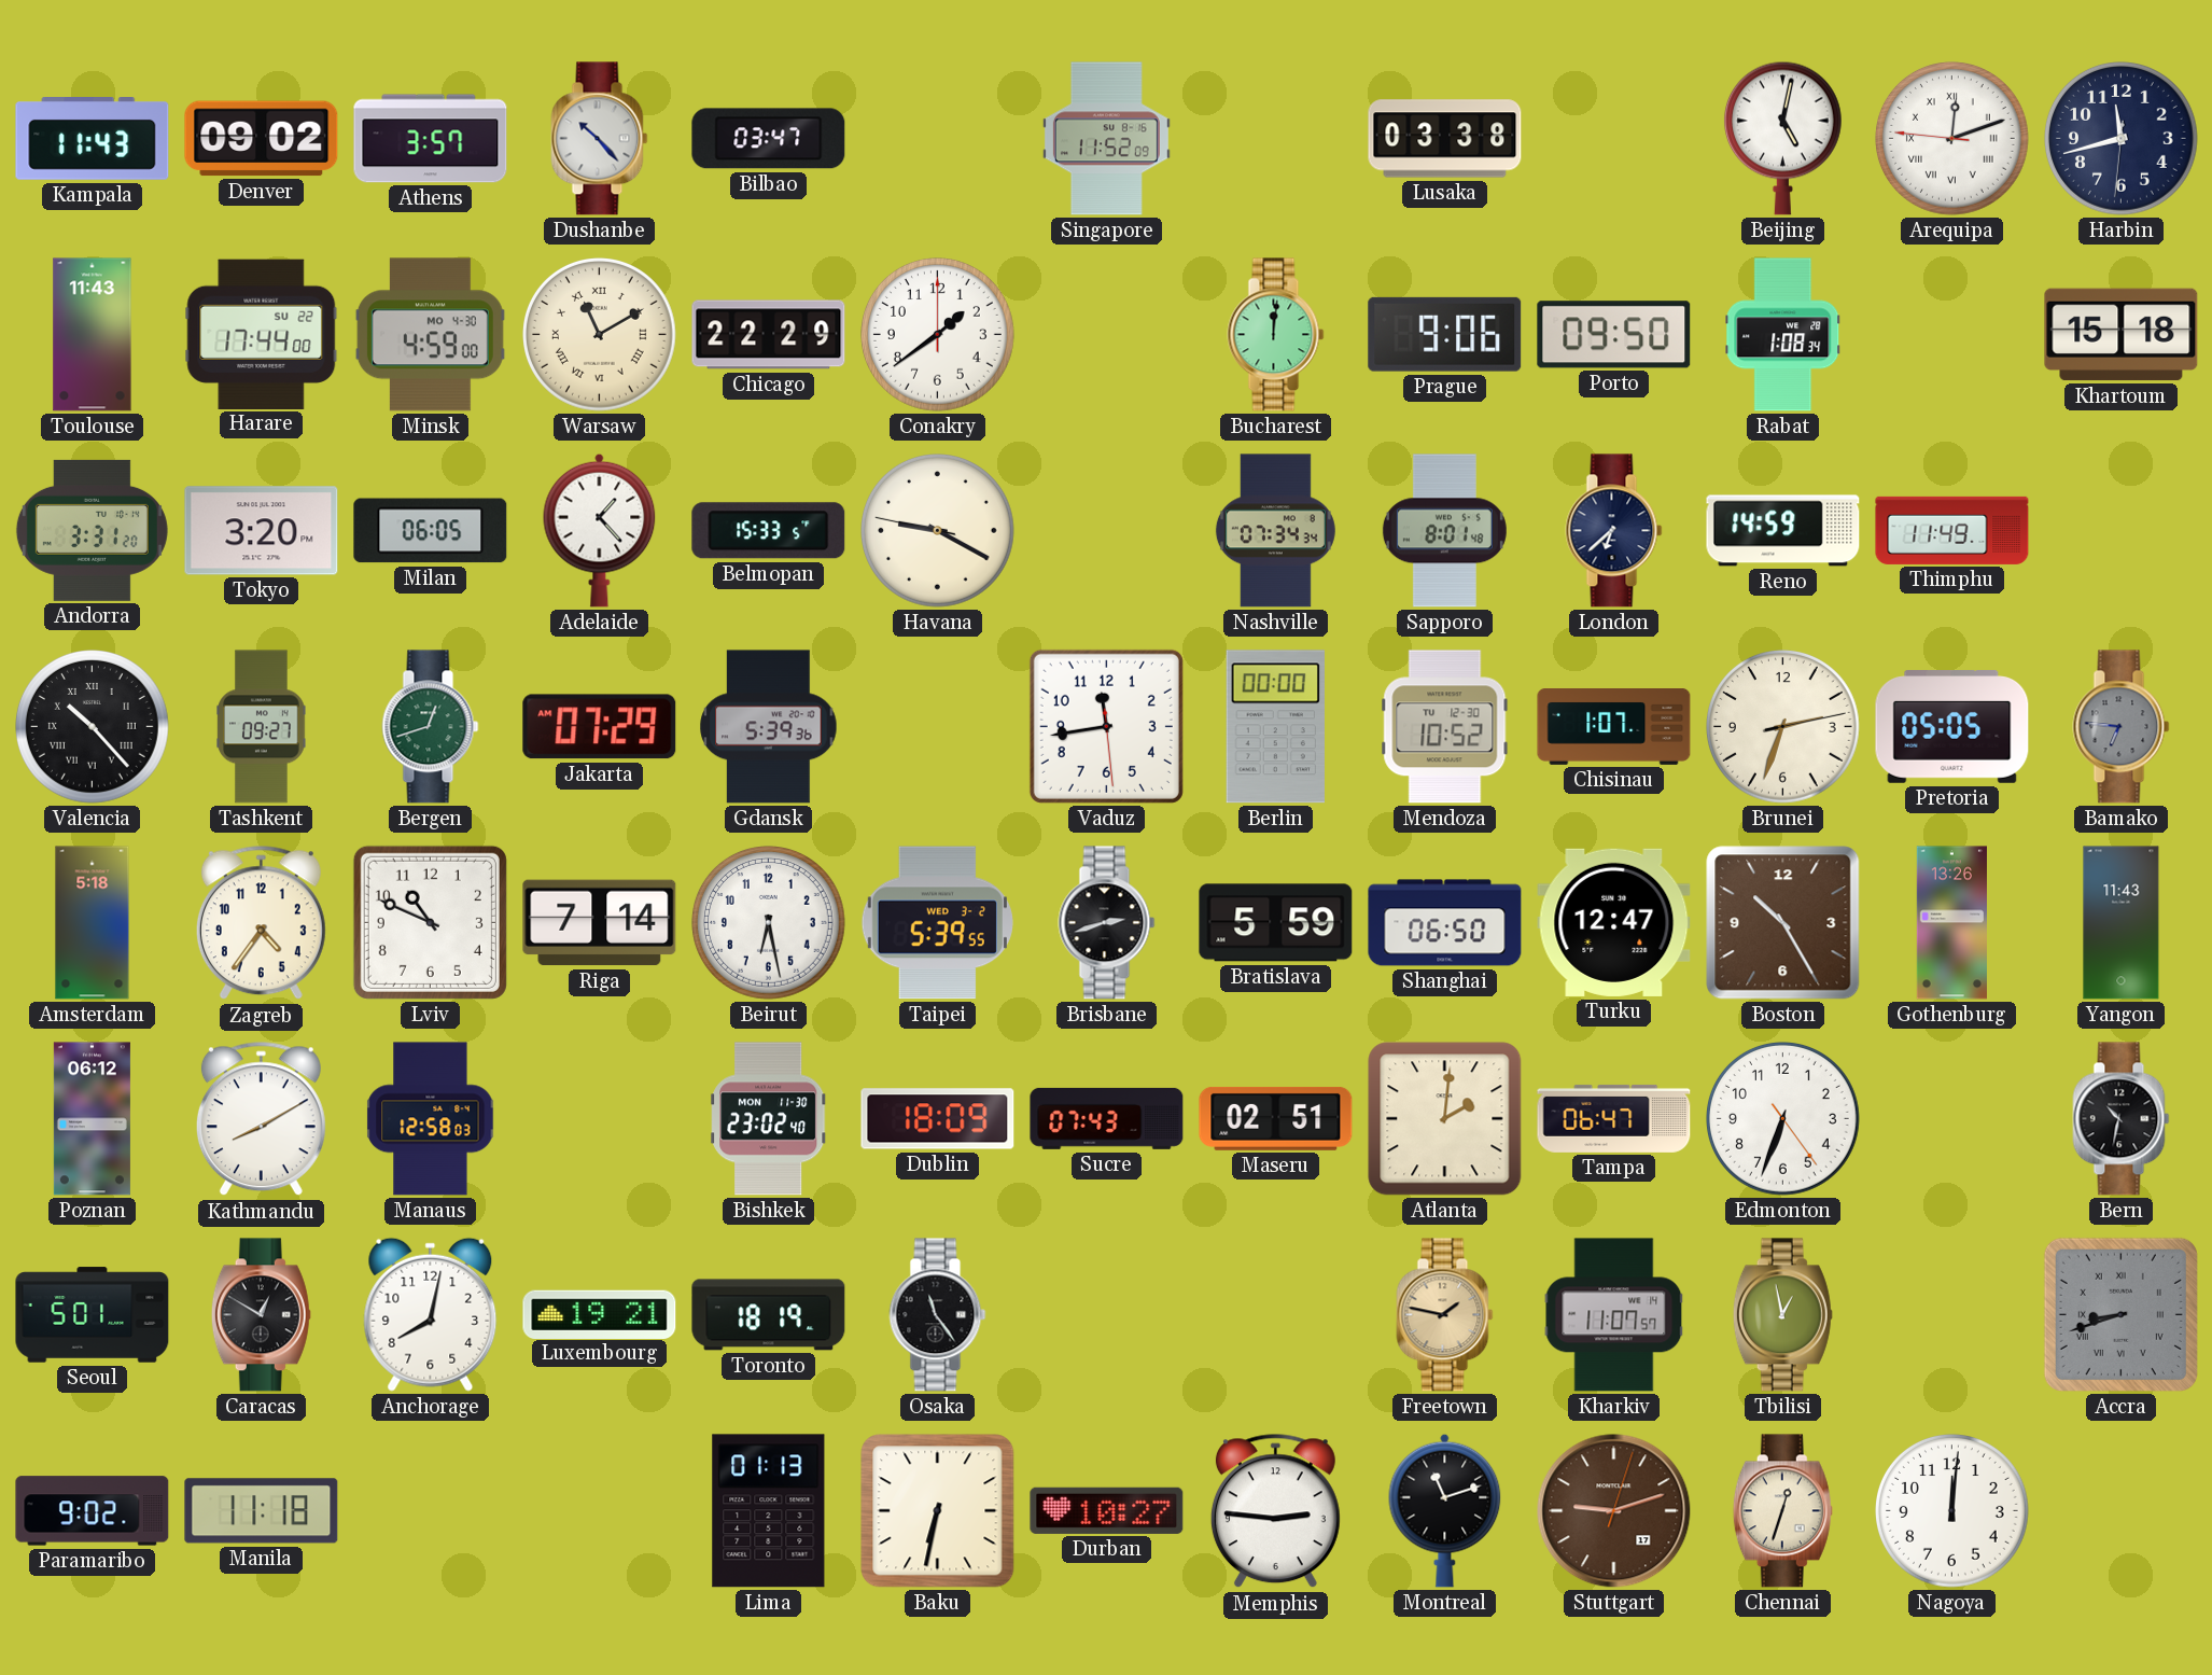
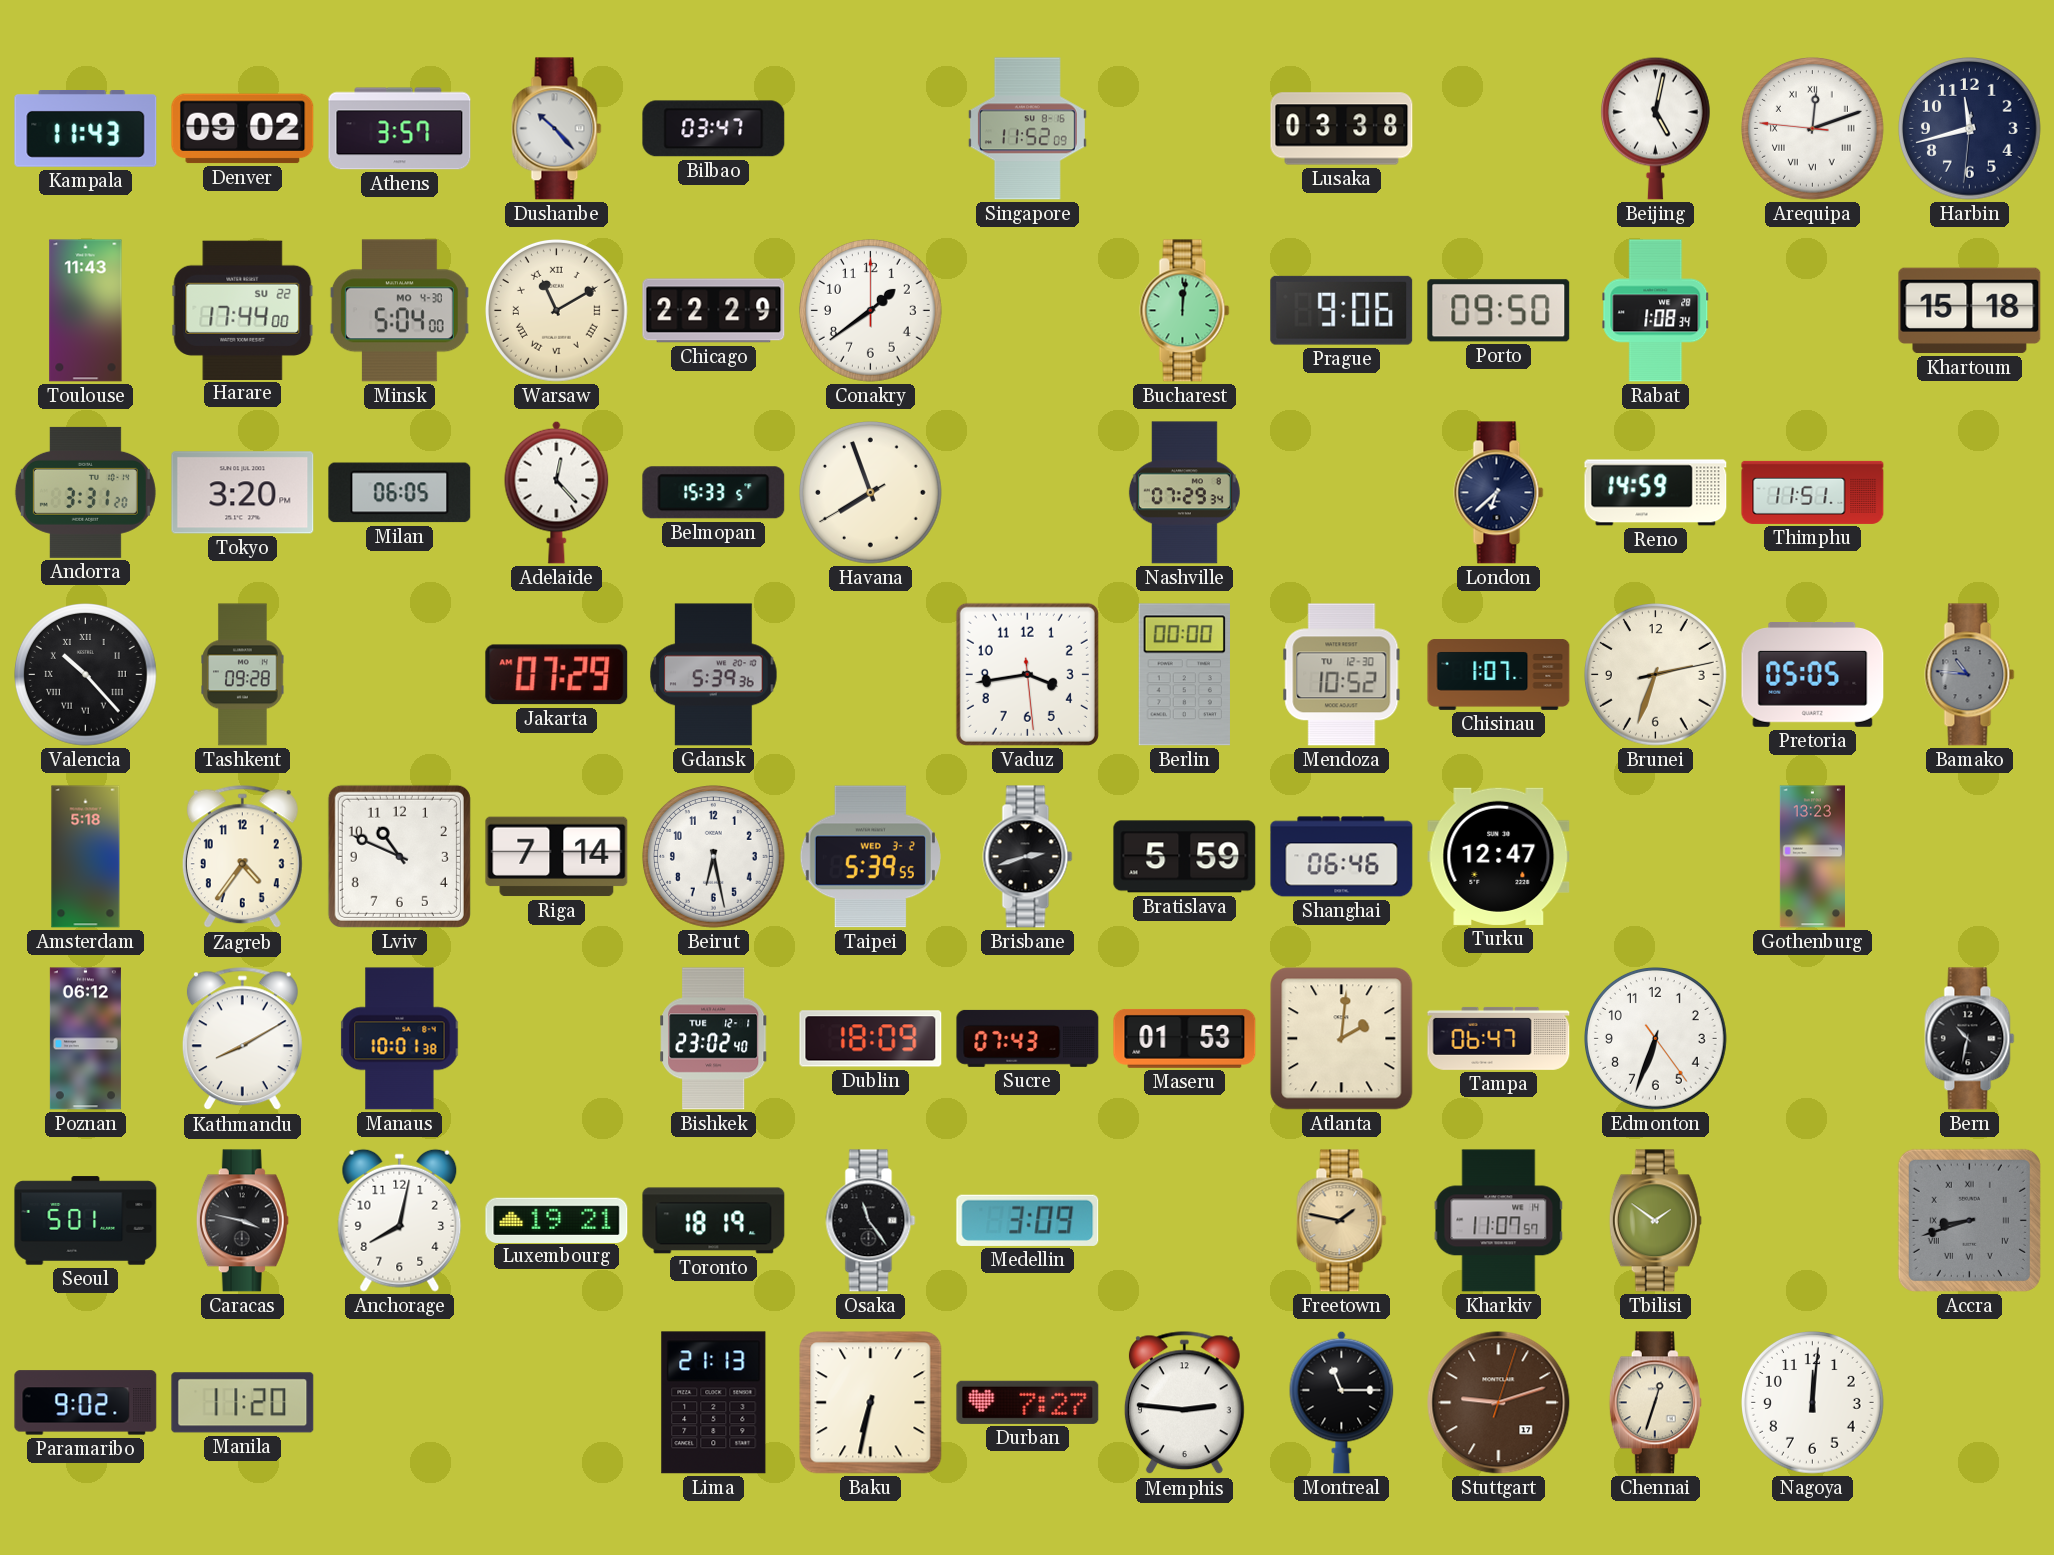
Minsk: 4:59 -> 5:04 (399, 311)
Adelaide: 1:23 -> 12:23 (557, 492)
Havana: 9:19 -> 7:56 (871, 493)
Nashville: 07:34 -> 07:29 (1184, 493)
Sapporo: 8:01 -> none (1444, 531)
Thimphu: 11:49 -> 11:51 (1813, 492)
Tashkent: 09:27 -> 09:28 (243, 675)
Bergen: 12:42 -> none (431, 727)
Vaduz: 11:43 -> 3:43 (1027, 674)
Bamako: 6:46 -> 10:46 (1970, 675)
Shanghai: 06:50 -> 06:46 (1342, 857)
Boston: 10:25 -> none (1783, 923)
Gothenburg: 13:26 -> 13:23 (1812, 857)
Yangon: 11:43 -> none (2122, 923)
Manaus: 12:58 -> 10:01 (400, 1039)
Bishkek date: MON 11-30 -> TUE 12-1 (714, 1039)
Maseru: 02:51 -> 01:53 (1185, 1038)
Caracas: 12:50 -> 3:47 (242, 1221)
Medellin: none -> 3:09 (1028, 1220)
Tbilisi: 12:58 -> 1:51 (1655, 1221)
Manila: 11:18 -> 11:20 (243, 1403)
Lima: 01:13 -> 21:13 (714, 1403)
Durban: 10:27 -> 7:27 (1028, 1402)
Montreal: 11:12 -> 11:15 (1342, 1402)
